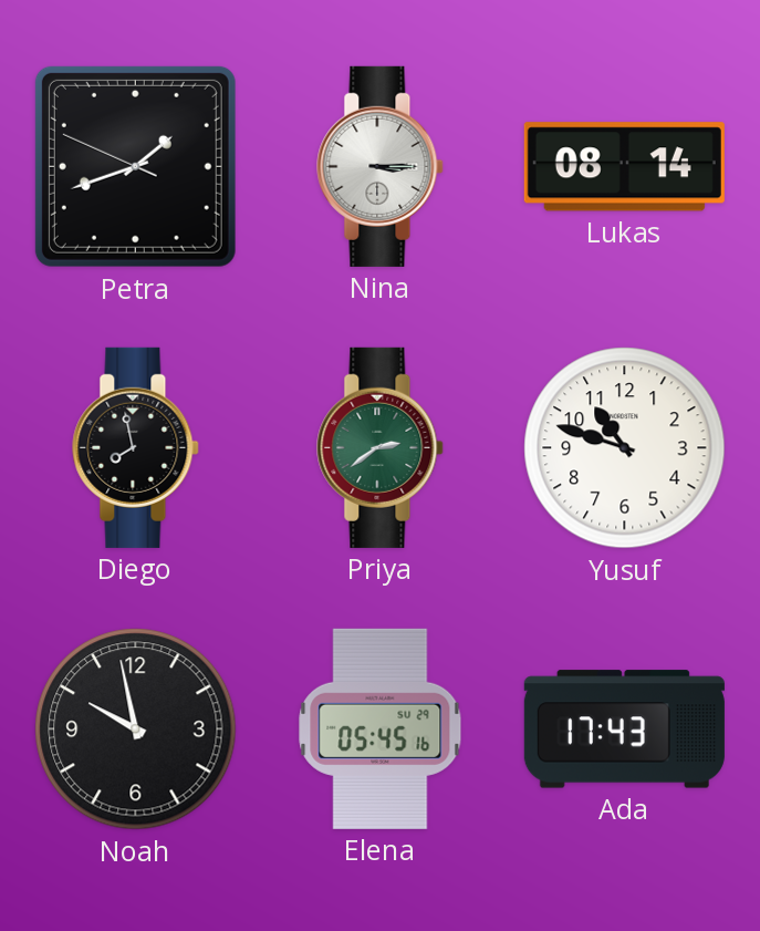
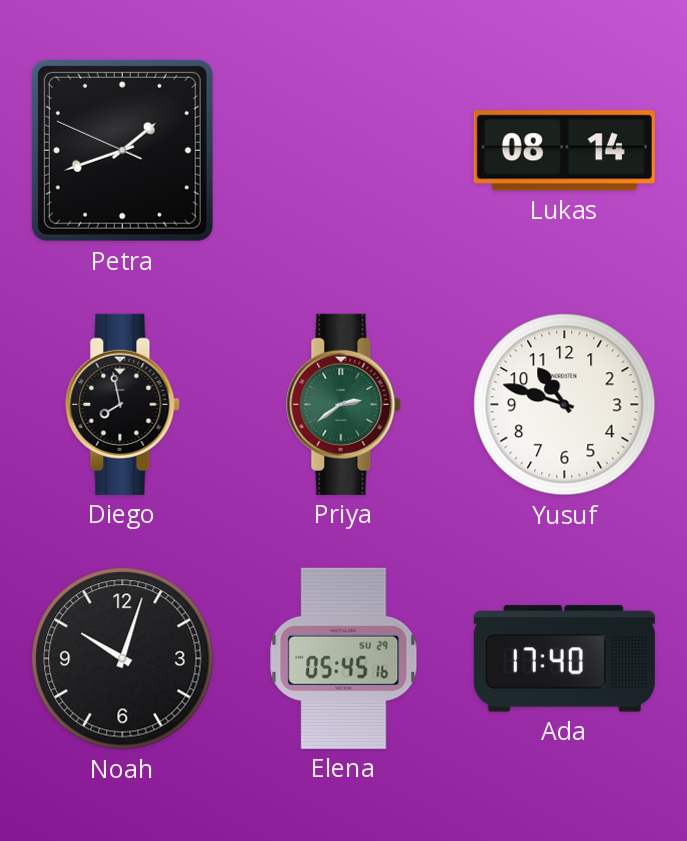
Nina: 3:15 -> none (381, 166)
Noah: 9:58 -> 10:03 (123, 659)
Ada: 17:43 -> 17:40 (564, 659)
